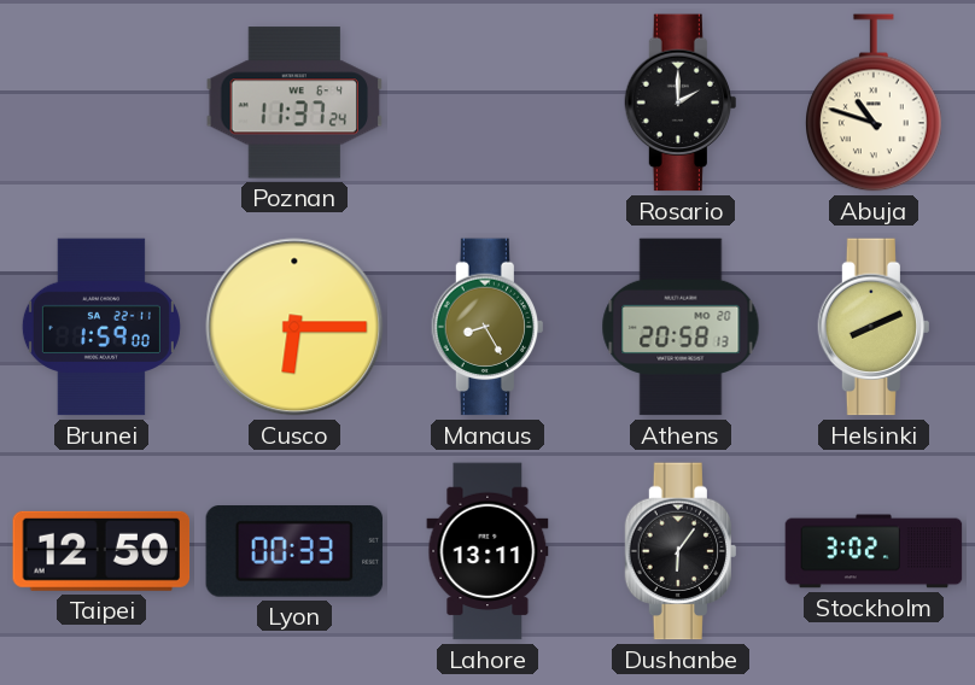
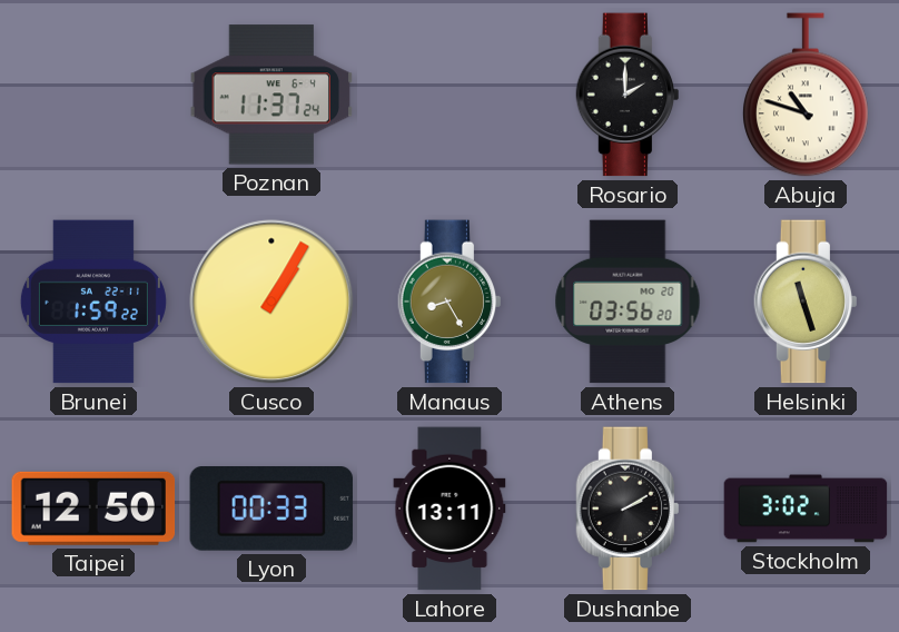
Brunei: 1:59:00 -> 1:59:22 (93, 302)
Cusco: 6:15 -> 1:05 (271, 302)
Athens: 20:58 -> 03:56 (628, 302)
Helsinki: 8:11 -> 11:27 (804, 302)
Dushanbe: 6:06 -> 2:10 (626, 508)
